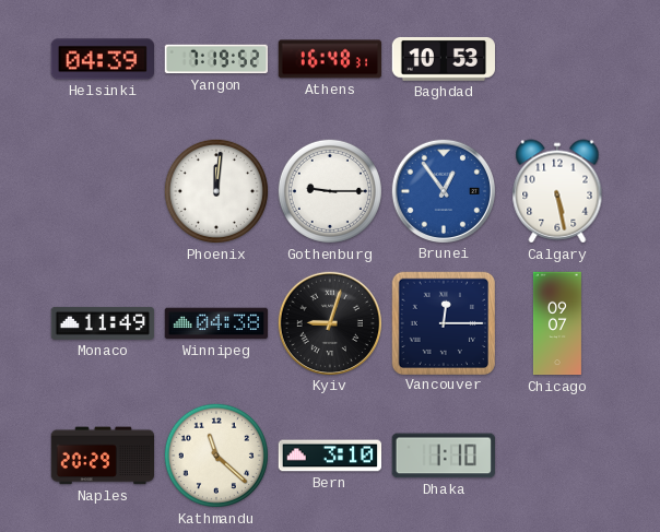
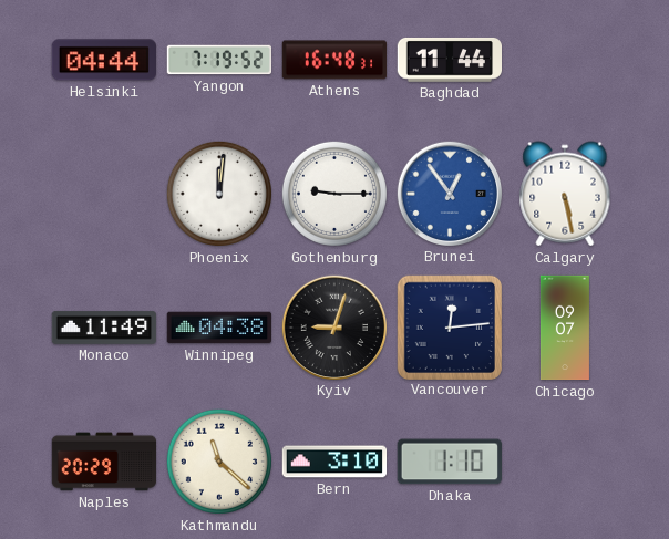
Helsinki: 04:39 -> 04:44 (103, 60)
Baghdad: 10:53 -> 11:44 (449, 60)
Vancouver: 12:15 -> 12:14 (449, 326)
